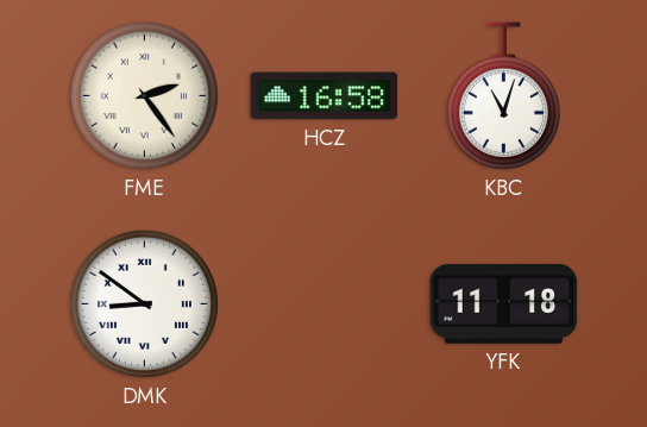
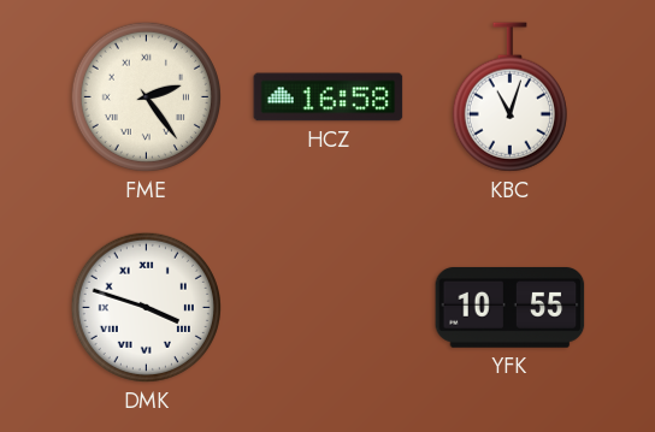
DMK: 8:51 -> 3:48 (146, 307)
YFK: 11:18 -> 10:55 (511, 308)
